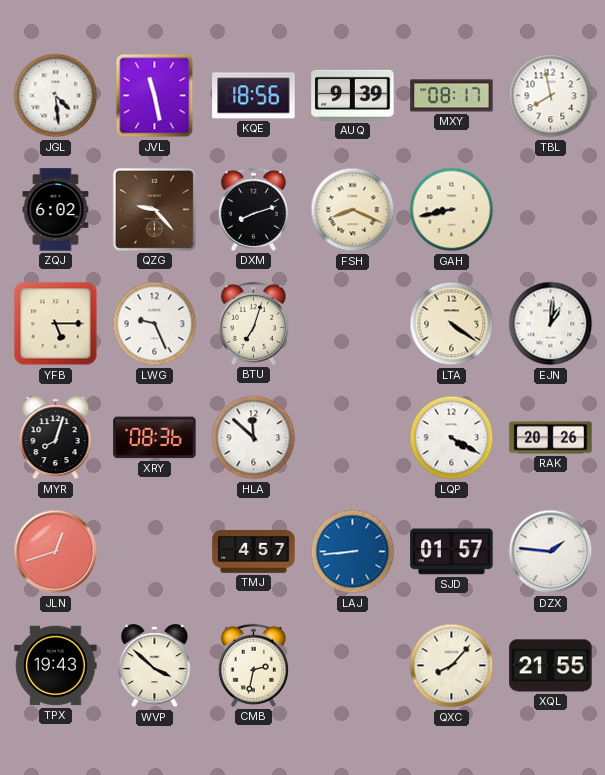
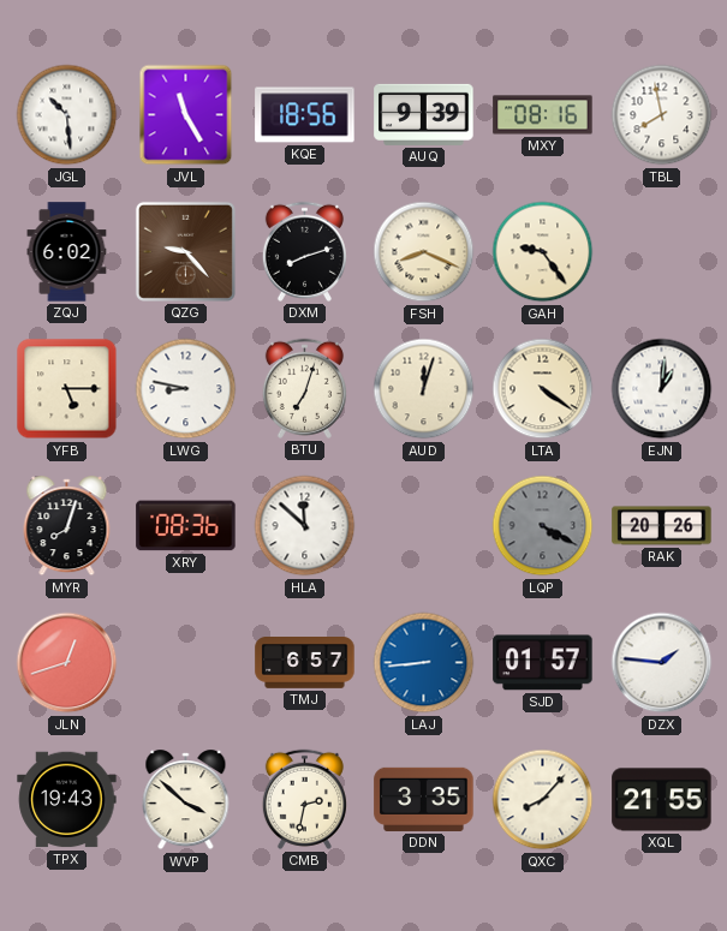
JGL: 4:29 -> 10:29 (67, 115)
JVL: 11:28 -> 11:25 (186, 115)
MXY: 08:17 -> 08:16 (543, 115)
GAH: 8:43 -> 9:24 (543, 252)
LWG: 9:26 -> 8:47 (186, 389)
AUD: none -> 12:03 (424, 389)
LQP dial: white -> grey (543, 526)
TMJ: 4:57 -> 6:57 (305, 663)
DDN: none -> 3:35 (424, 799)
